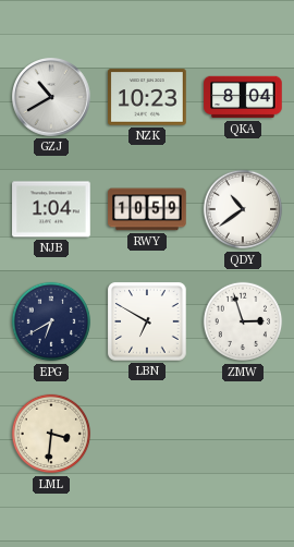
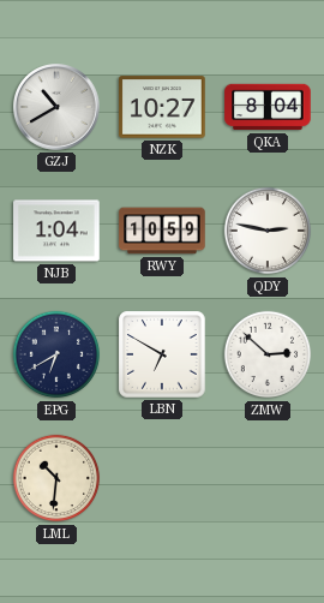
NZK: 10:23 -> 10:27 (162, 107)
QDY: 10:39 -> 2:47 (268, 231)
ZMW: 2:57 -> 2:52 (268, 354)
LML: 3:31 -> 10:31 (56, 478)
